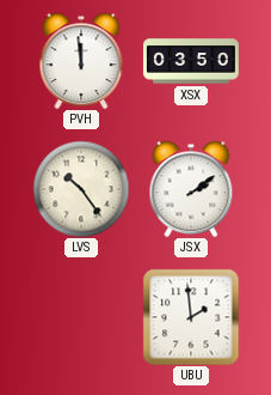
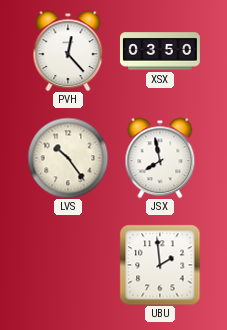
PVH: 11:59 -> 12:23 (68, 51)
JSX: 2:09 -> 7:58 (160, 158)
